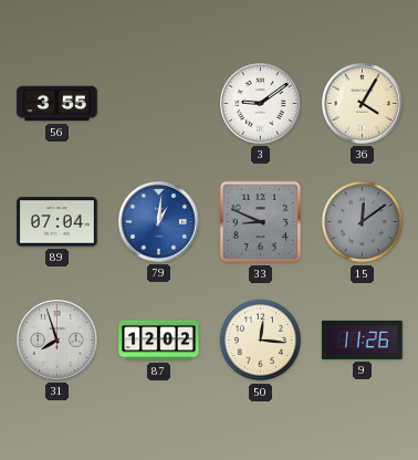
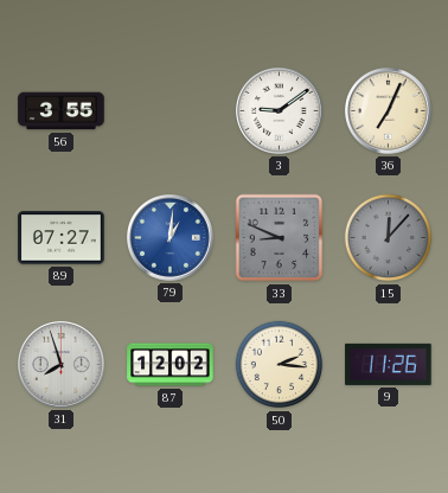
36: 4:05 -> 7:04 (389, 111)
89: 07:04 -> 07:27 (62, 238)
15: 12:09 -> 12:07 (389, 238)
50: 12:16 -> 2:16 (280, 365)
